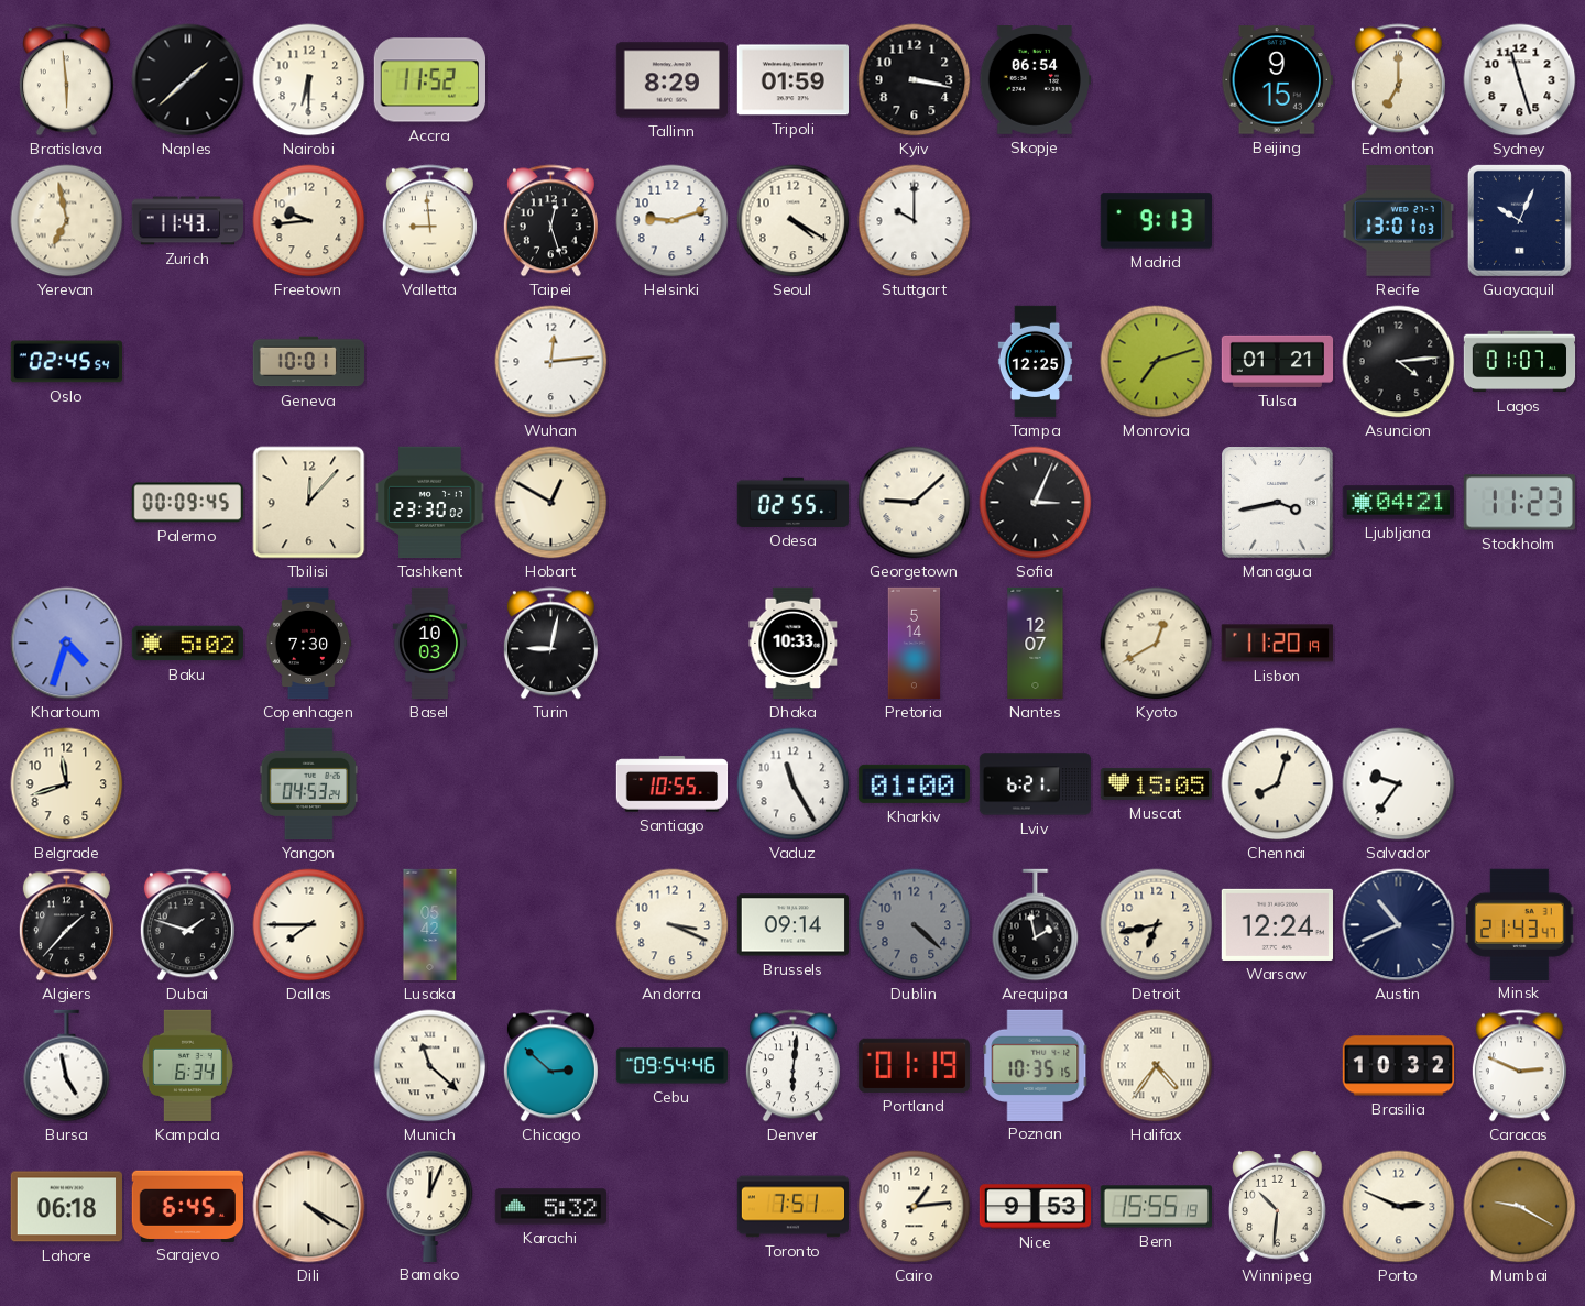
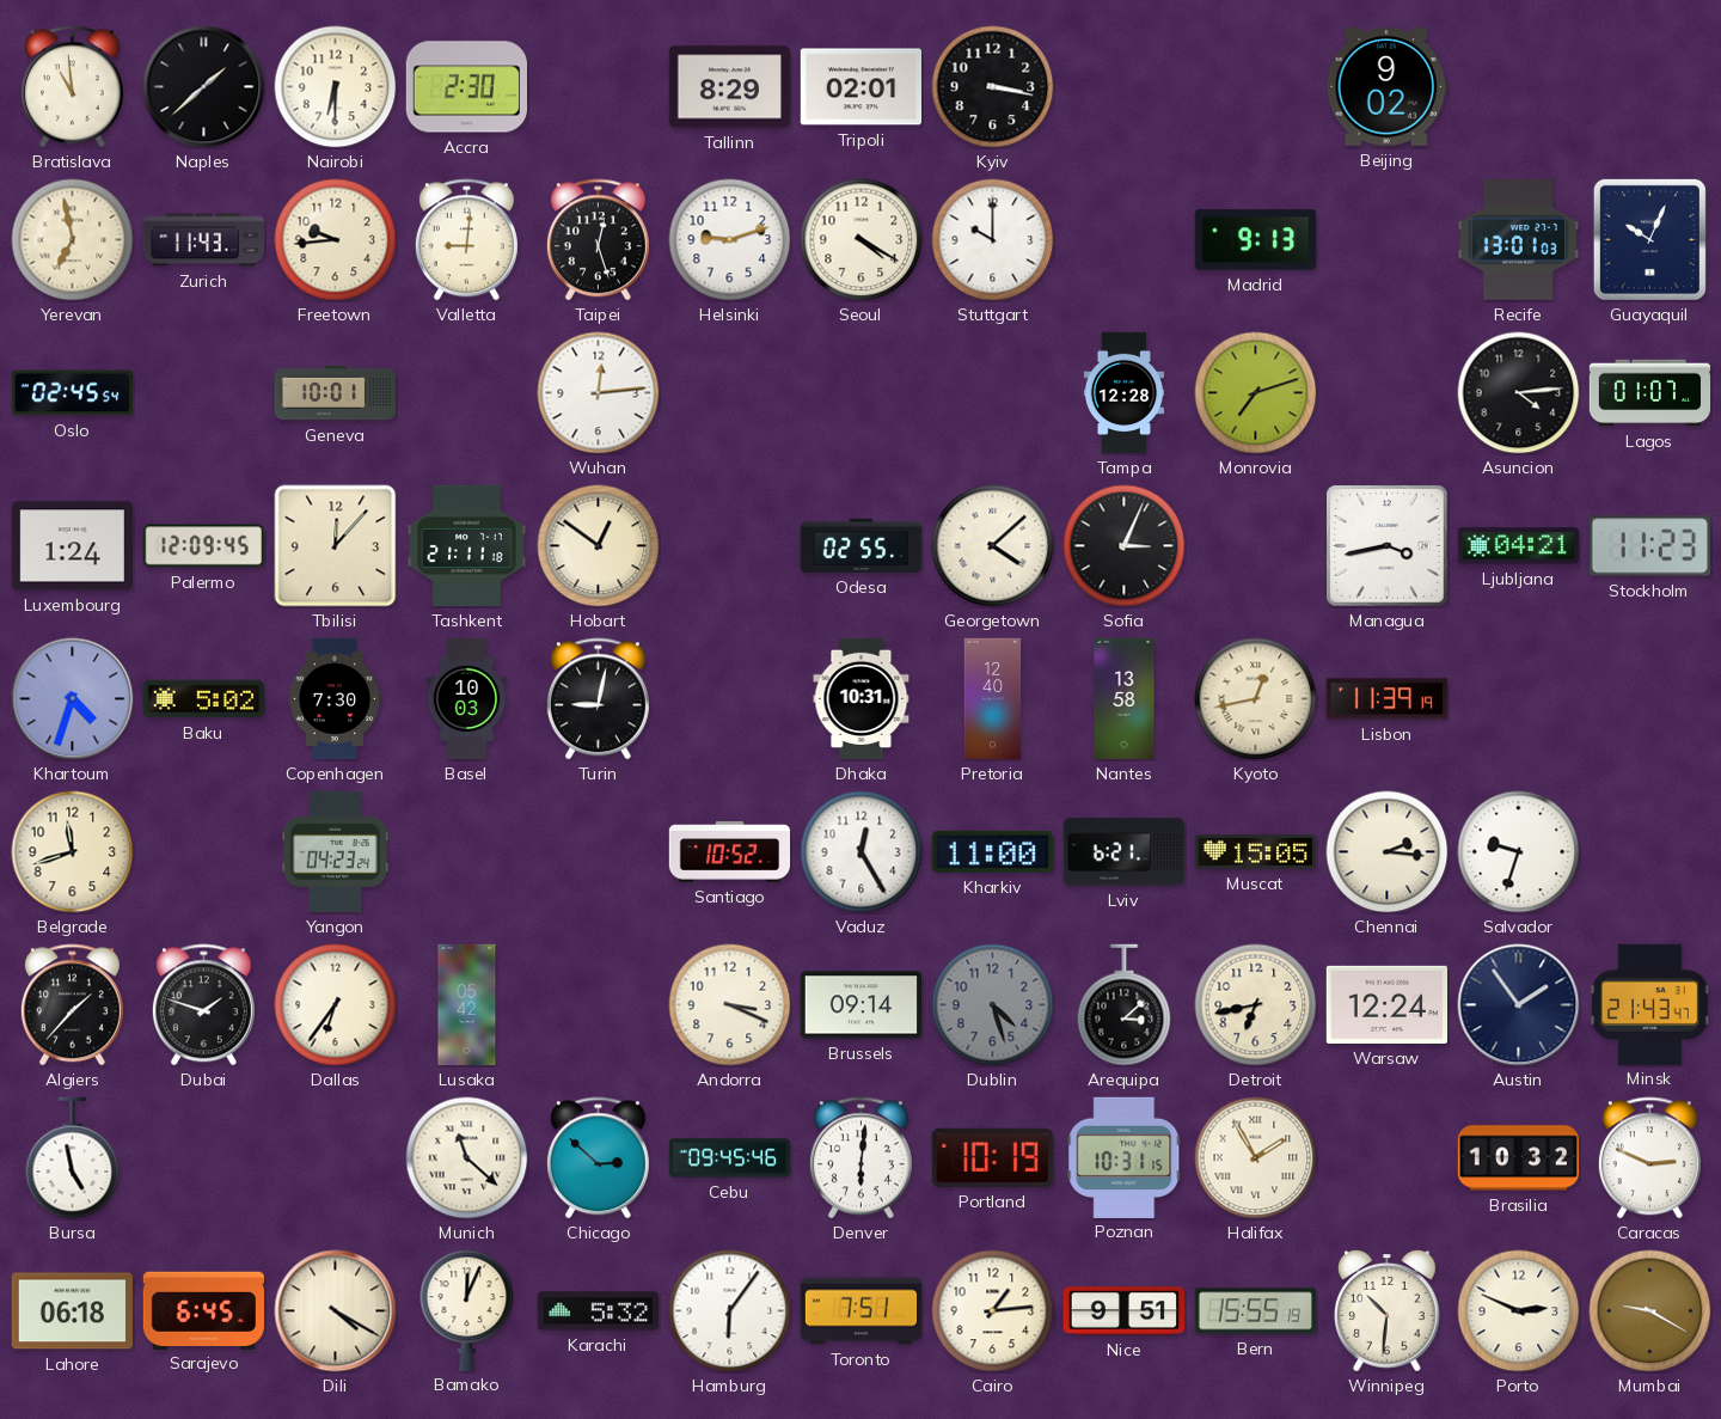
Bratislava: 5:59 -> 10:59 (72, 87)
Accra: 11:52 -> 2:30 (466, 87)
Tripoli: 01:59 -> 02:01 (861, 87)
Skopje: 06:54 -> none (1035, 80)
Beijing: 9:15 -> 9:02 (1386, 87)
Edmonton: 7:00 -> none (1398, 80)
Sydney: 11:27 -> none (1520, 80)
Valletta: 8:59 -> 9:01 (466, 240)
Tampa: 12:25 -> 12:28 (1125, 393)
Tulsa: 01:21 -> none (1278, 361)
Luxembourg: none -> 1:24 (72, 546)
Palermo: 00:09 -> 12:09 (203, 546)
Tashkent: 23:30 -> 21:11 (467, 546)
Hobart: 12:50 -> 12:51 (599, 546)
Georgetown: 9:08 -> 4:08 (993, 546)
Dhaka: 10:33 -> 10:31 (862, 699)
Pretoria: 5:14 -> 12:40 (993, 699)
Nantes: 12:07 -> 13:58 (1125, 699)
Kyoto: 12:40 -> 12:43 (1256, 699)
Lisbon: 11:20 -> 11:39 (1386, 699)
Yangon: 04:53 -> 04:23 (336, 852)
Santiago: 10:55 -> 10:52 (730, 852)
Vaduz: 11:25 -> 12:25 (862, 852)
Kharkiv: 01:00 -> 11:00 (992, 851)
Chennai: 8:03 -> 2:16 (1388, 852)
Salvador: 9:36 -> 9:33 (1519, 852)
Dallas: 7:45 -> 6:36 (336, 1005)
Dublin: 4:22 -> 4:27 (993, 1005)
Arequipa: 1:58 -> 3:08 (1125, 1005)
Austin: 10:41 -> 1:54 (1519, 1005)
Kampala: 6:34 -> none (187, 1066)
Cebu: 09:54 -> 09:45 (730, 1158)
Portland: 01:19 -> 10:19 (992, 1157)
Poznan: 10:35 -> 10:31 (1125, 1157)
Halifax: 4:36 -> 1:55 (1256, 1158)
Hamburg: none -> 6:06 (730, 1311)
Nice: 9:53 -> 9:51 (1125, 1311)
